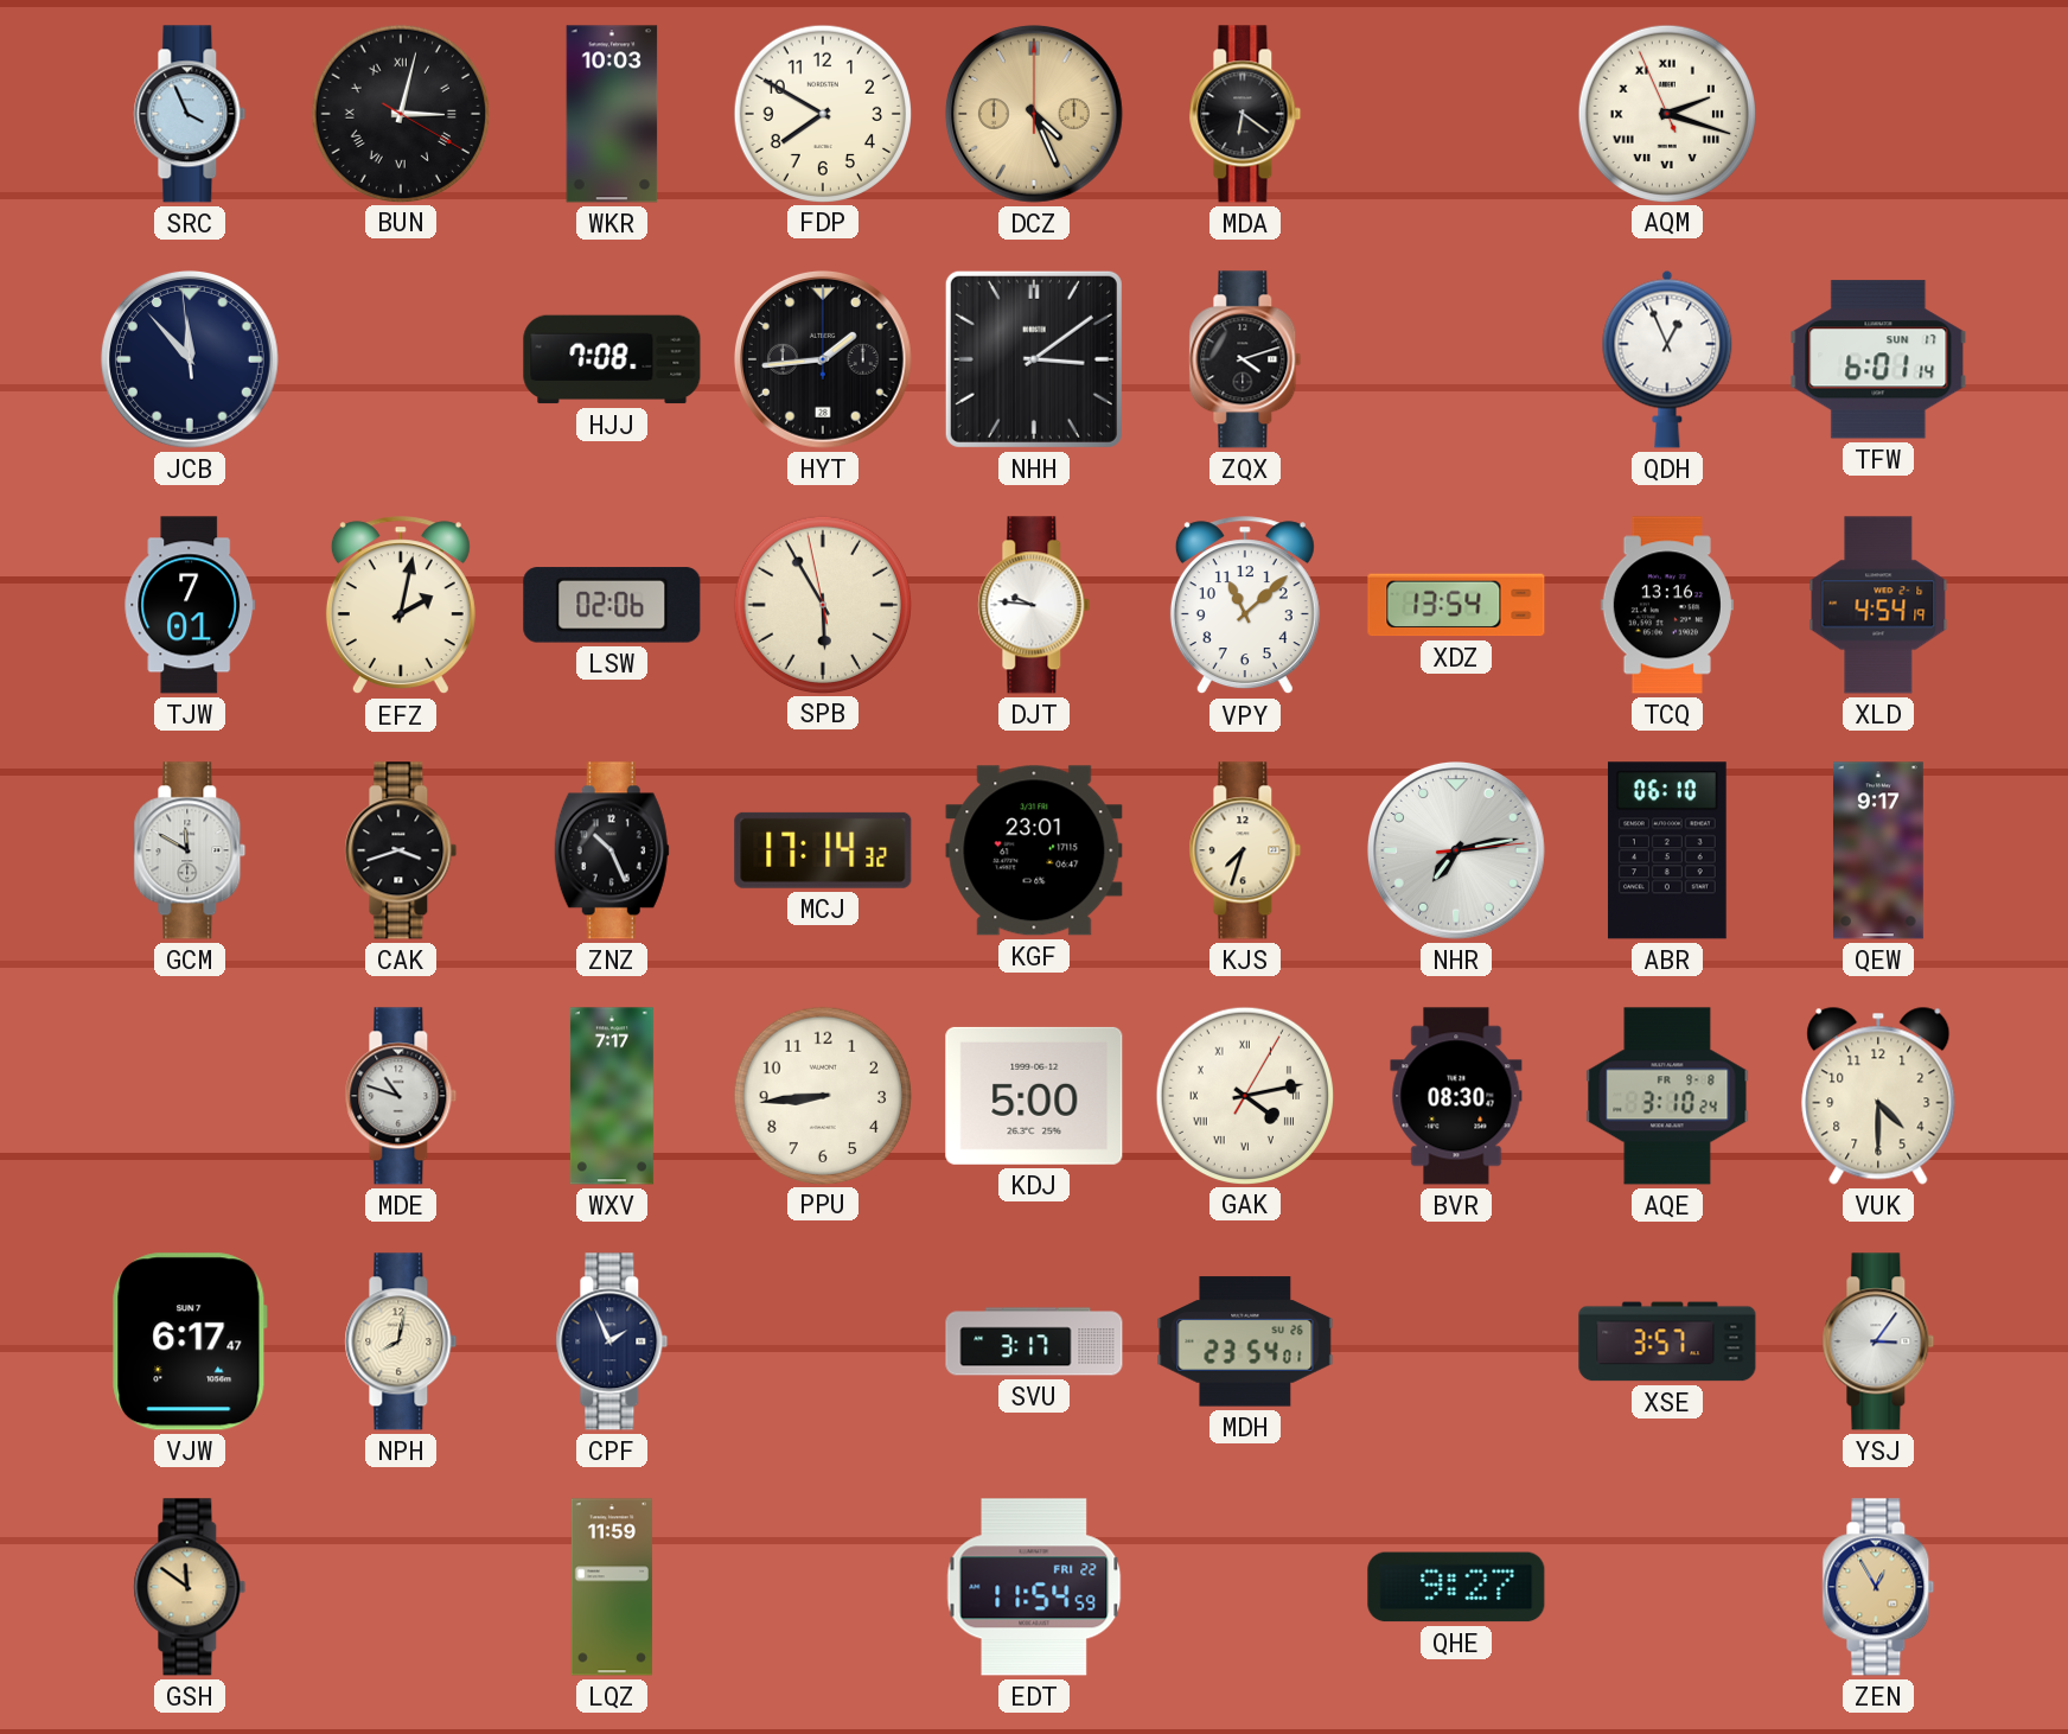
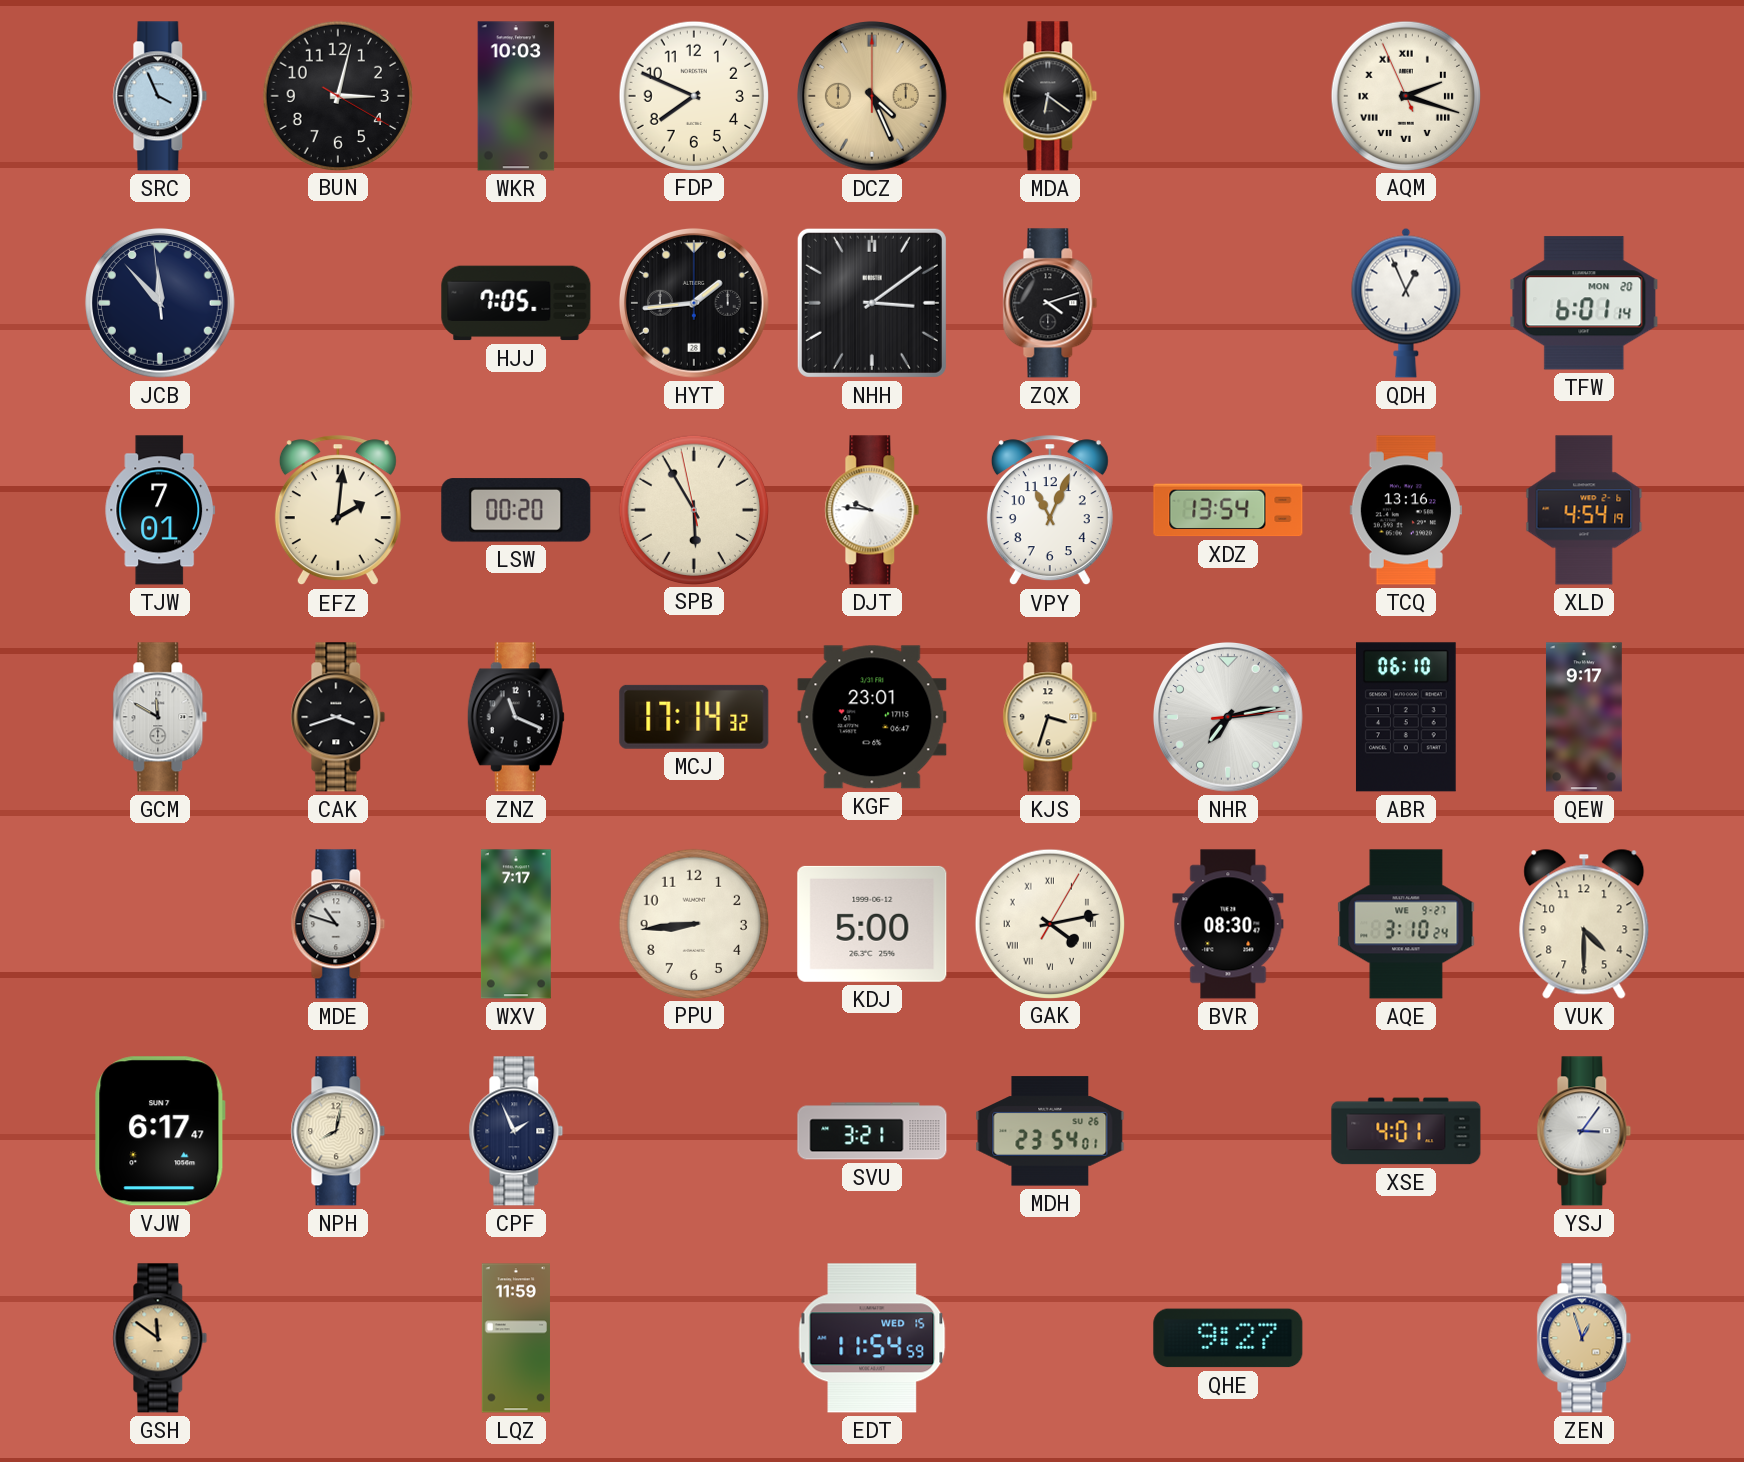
BUN numerals: Roman -> Arabic (337, 95)
FDP: 7:50 -> 7:49 (693, 95)
HJJ: 7:08 -> 7:05 (516, 303)
TFW date: SUN 17 -> MON 20 (1584, 303)
EFZ: 2:02 -> 2:01 (338, 511)
LSW: 02:06 -> 00:20 (516, 510)
VPY: 11:08 -> 11:04 (1050, 511)
ZNZ: 10:26 -> 11:19 (516, 717)
KJS: 7:33 -> 3:33 (1050, 717)
AQE date: FR 9-8 -> WE 9-27 (1406, 924)
SVU: 3:17 -> 3:21 (872, 1131)
XSE: 3:57 -> 4:01 (1406, 1131)
EDT date: FRI 22 -> WED 15 (872, 1338)
ZEN: 12:55 -> 12:57 (1584, 1338)
